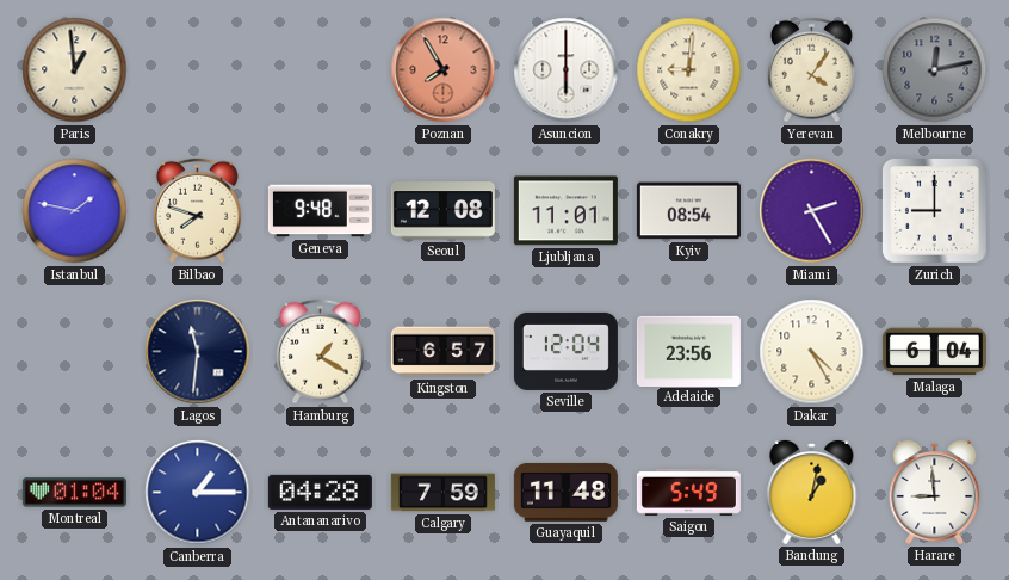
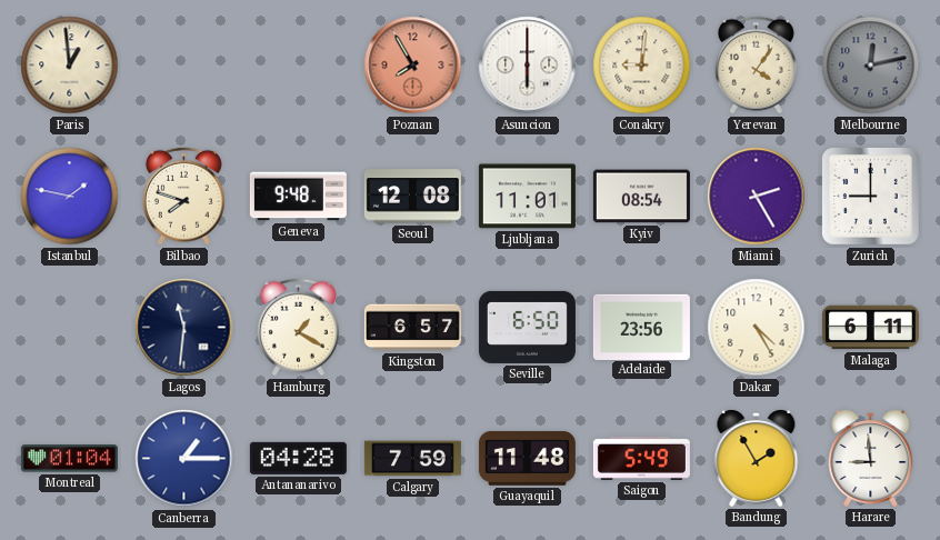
Seville: 12:04 -> 6:50 (527, 327)
Malaga: 6:04 -> 6:11 (870, 328)
Bandung: 1:02 -> 1:55 (757, 458)
